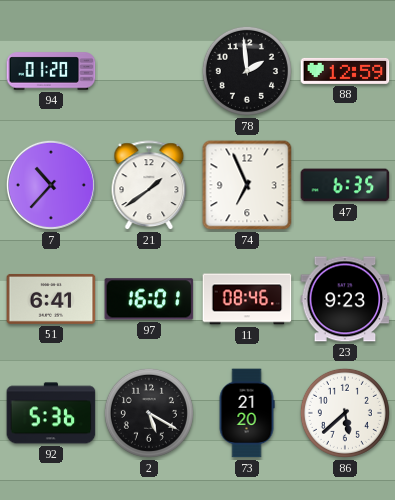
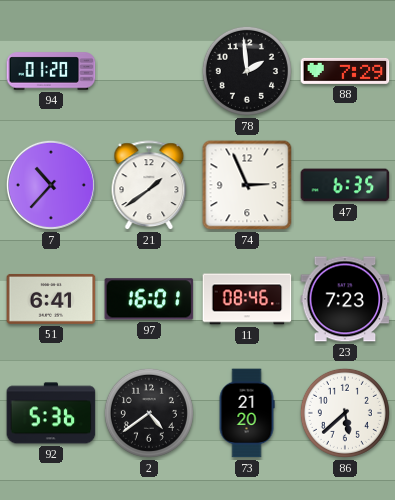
88: 12:59 -> 7:29 (345, 71)
74: 6:56 -> 2:56 (247, 185)
23: 9:23 -> 7:23 (345, 299)
2: 5:20 -> 4:39 (149, 413)
